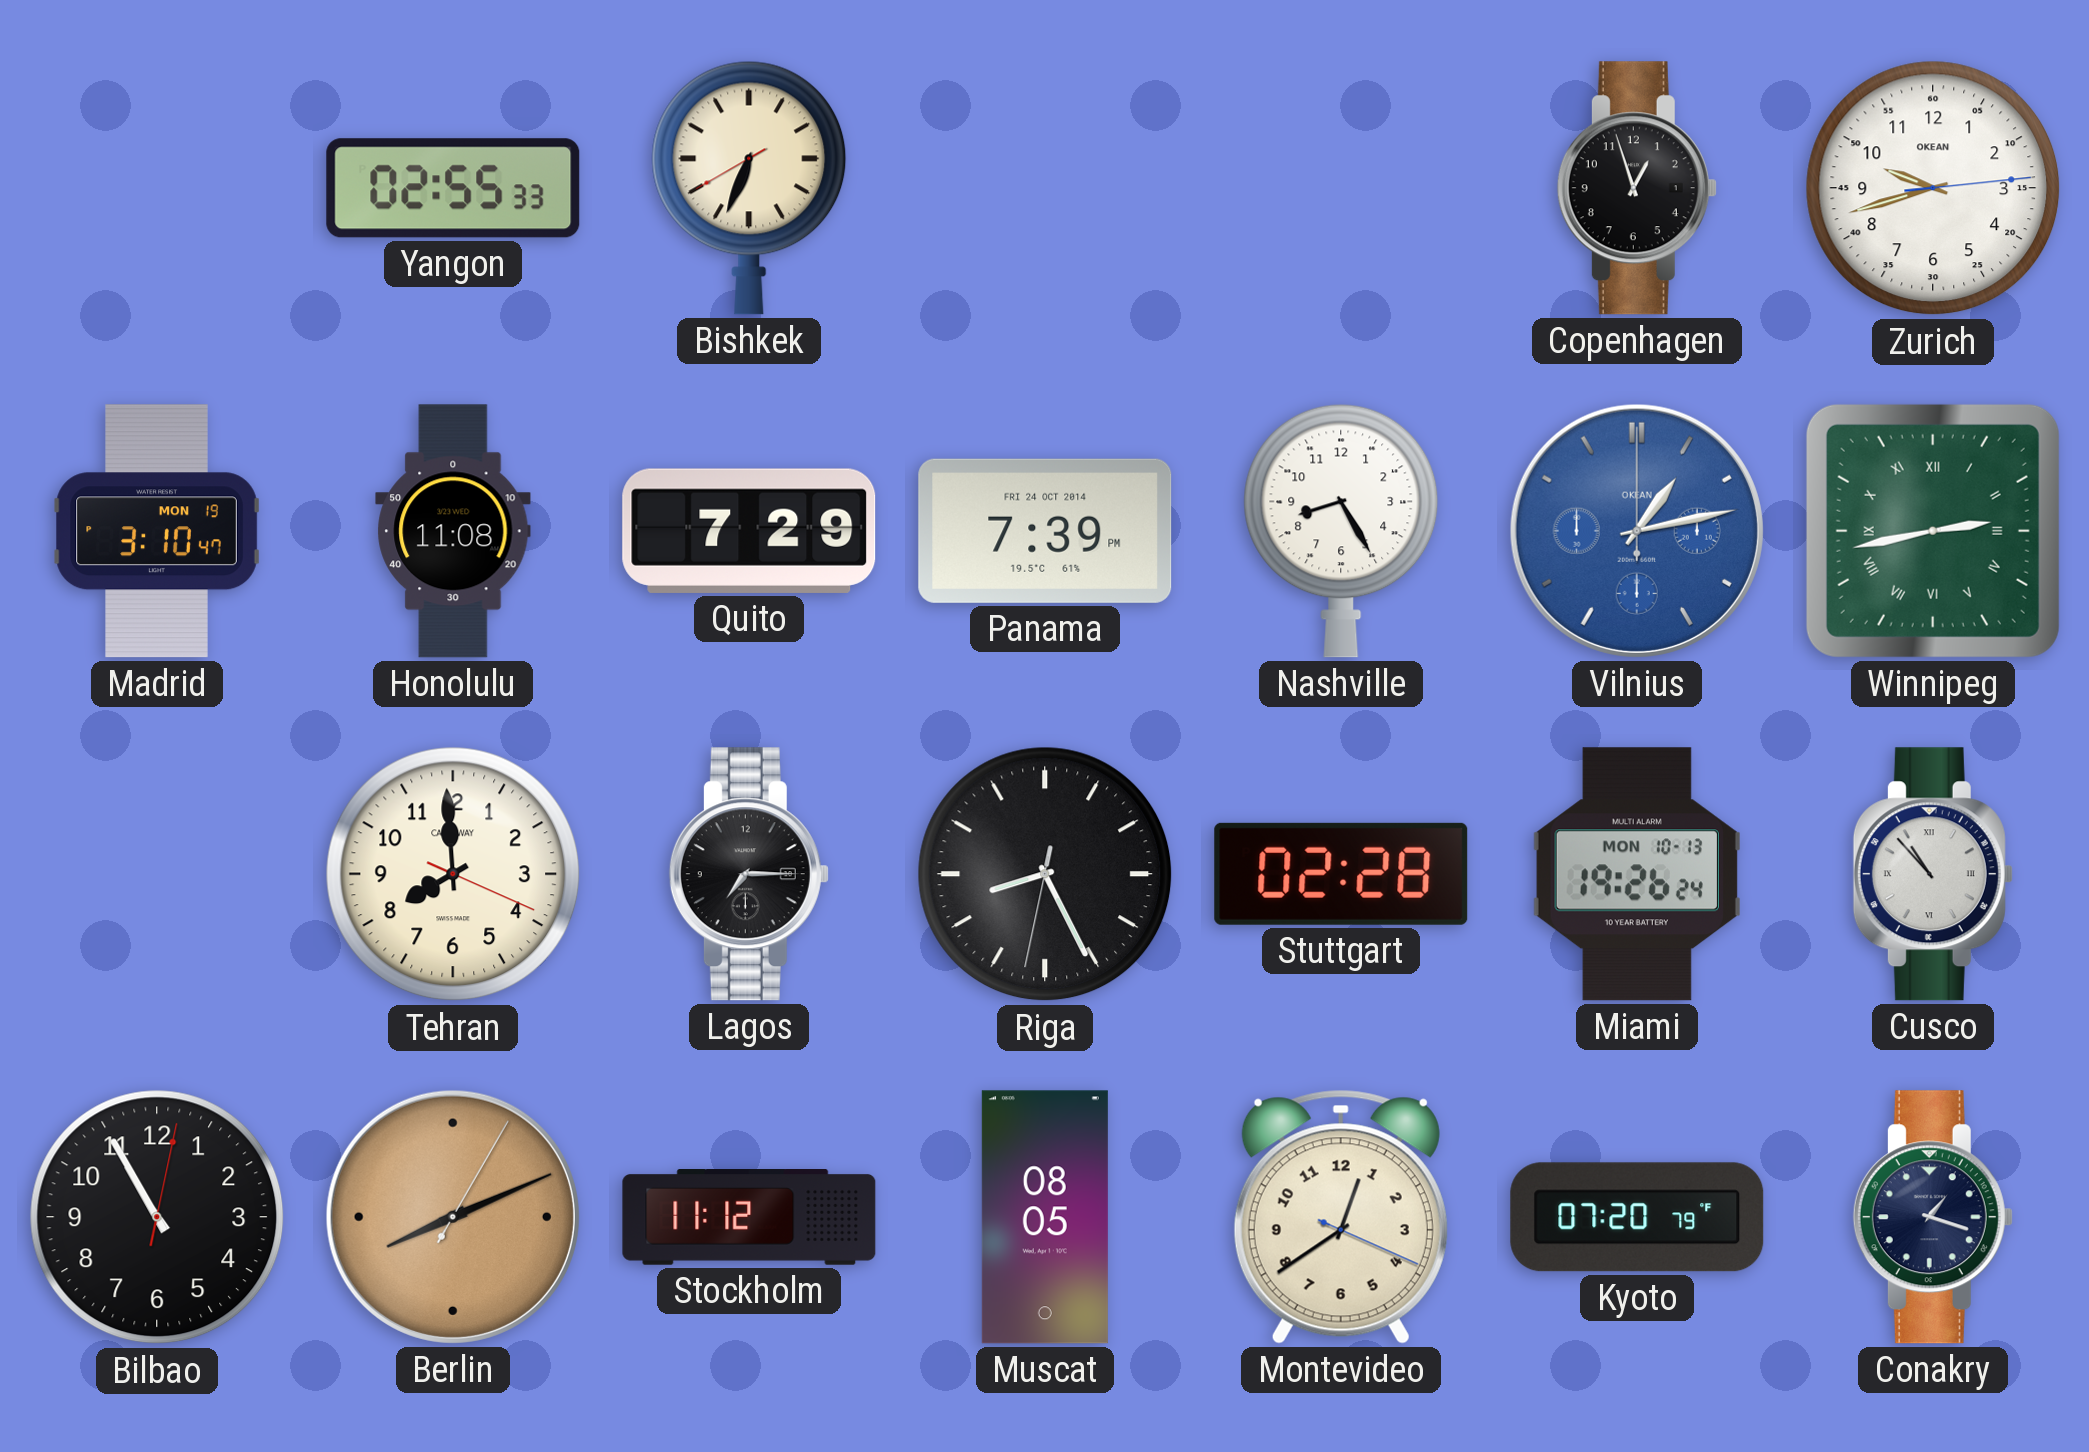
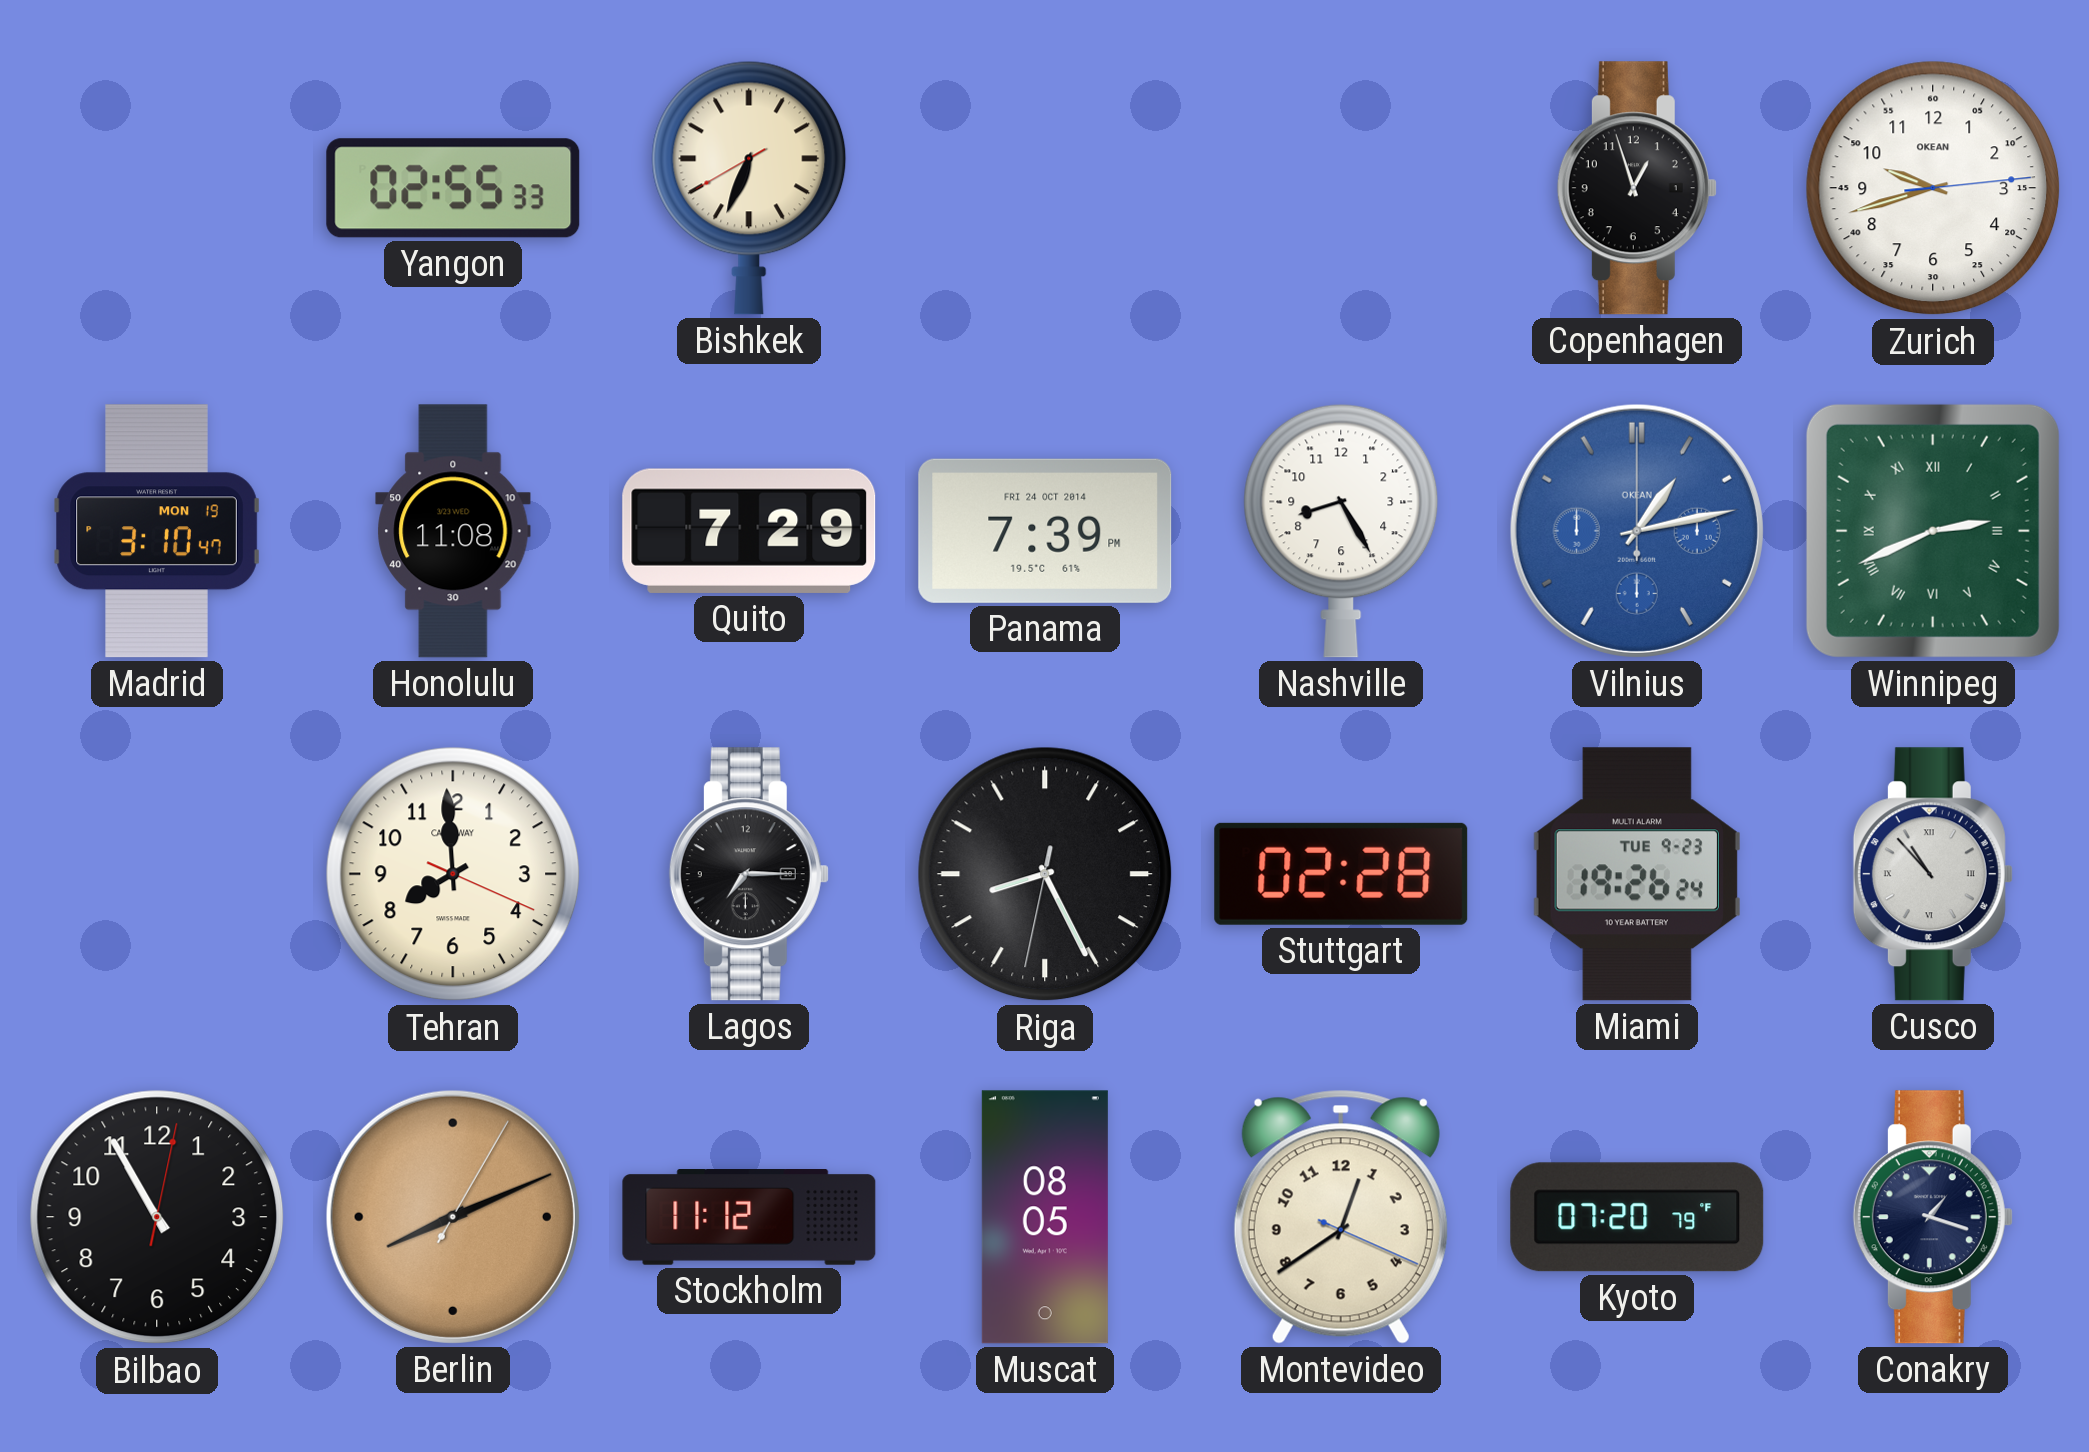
Winnipeg: 2:43 -> 2:41 (1933, 531)
Miami date: MON 10-13 -> TUE 9-23 (1637, 874)
